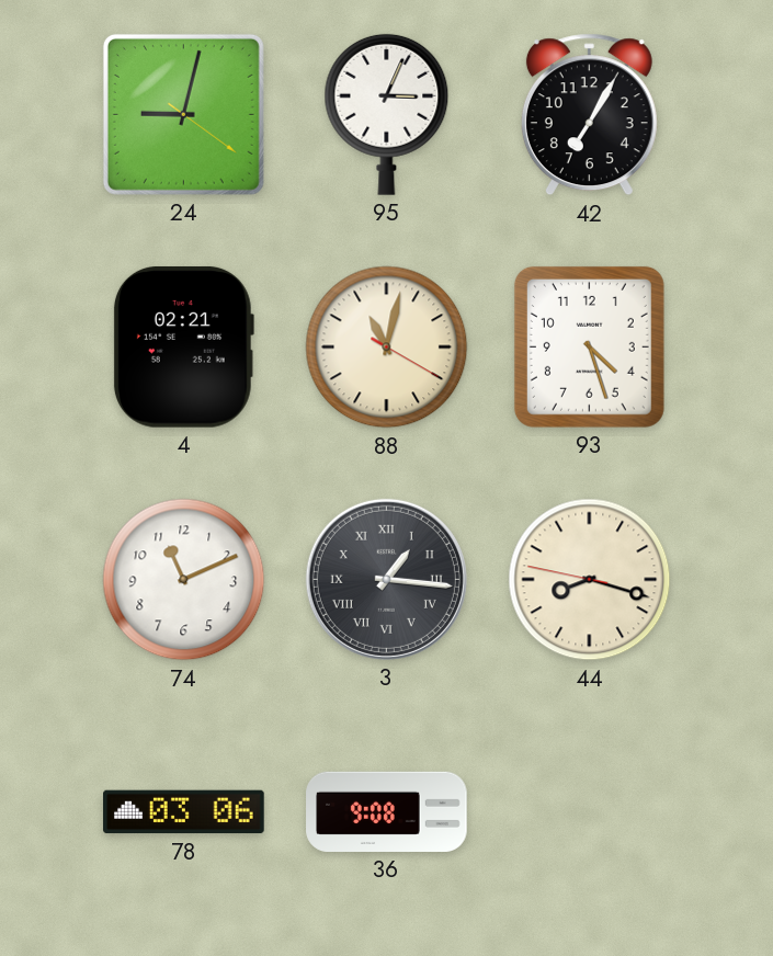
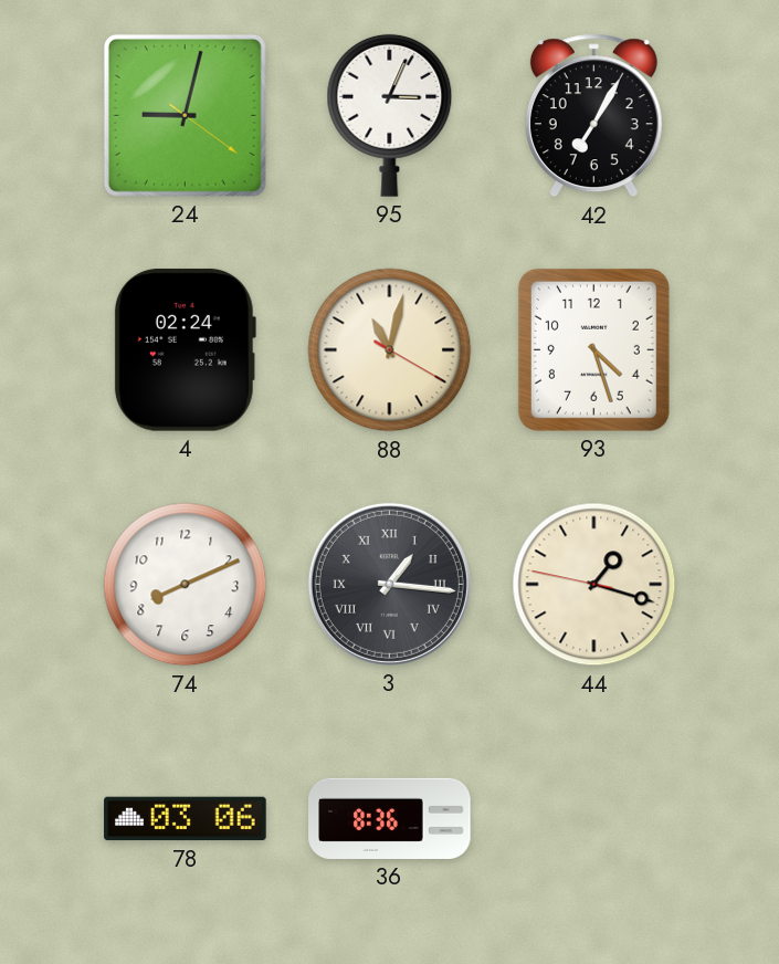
4: 02:21 -> 02:24 (185, 350)
74: 11:11 -> 8:11 (186, 585)
44: 8:17 -> 1:17 (594, 585)
36: 9:08 -> 8:36 (390, 818)
